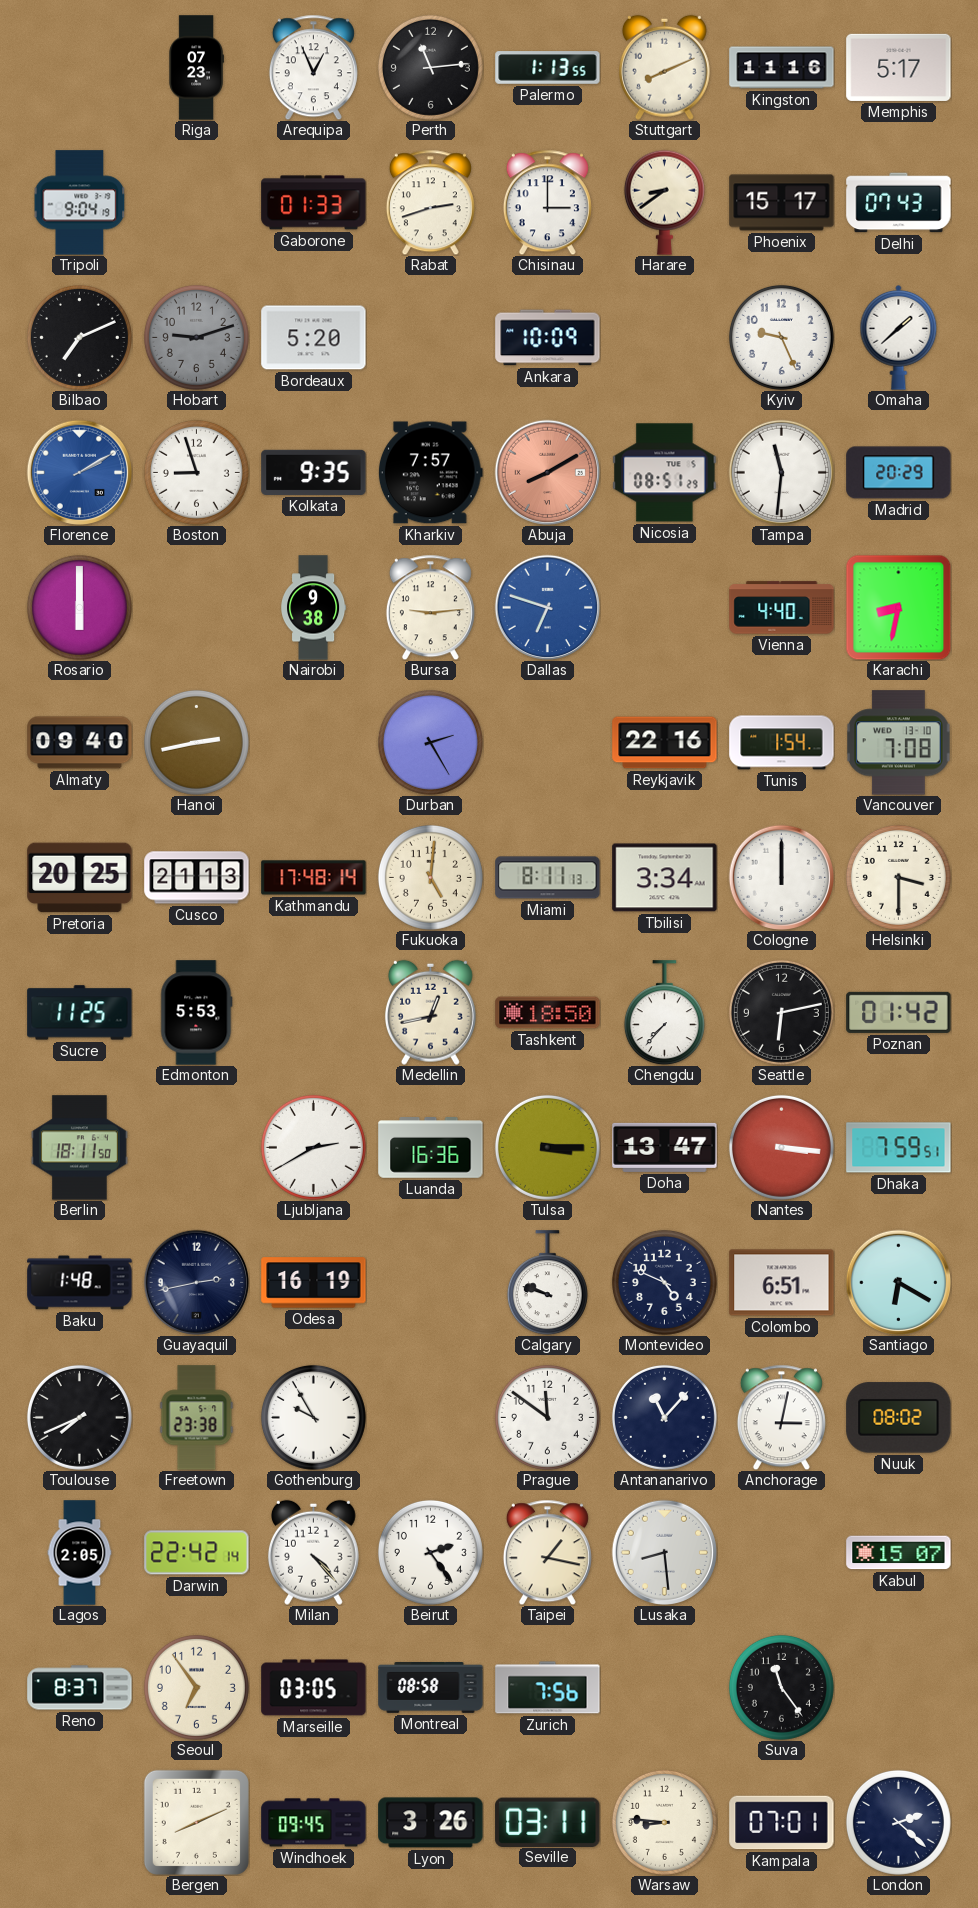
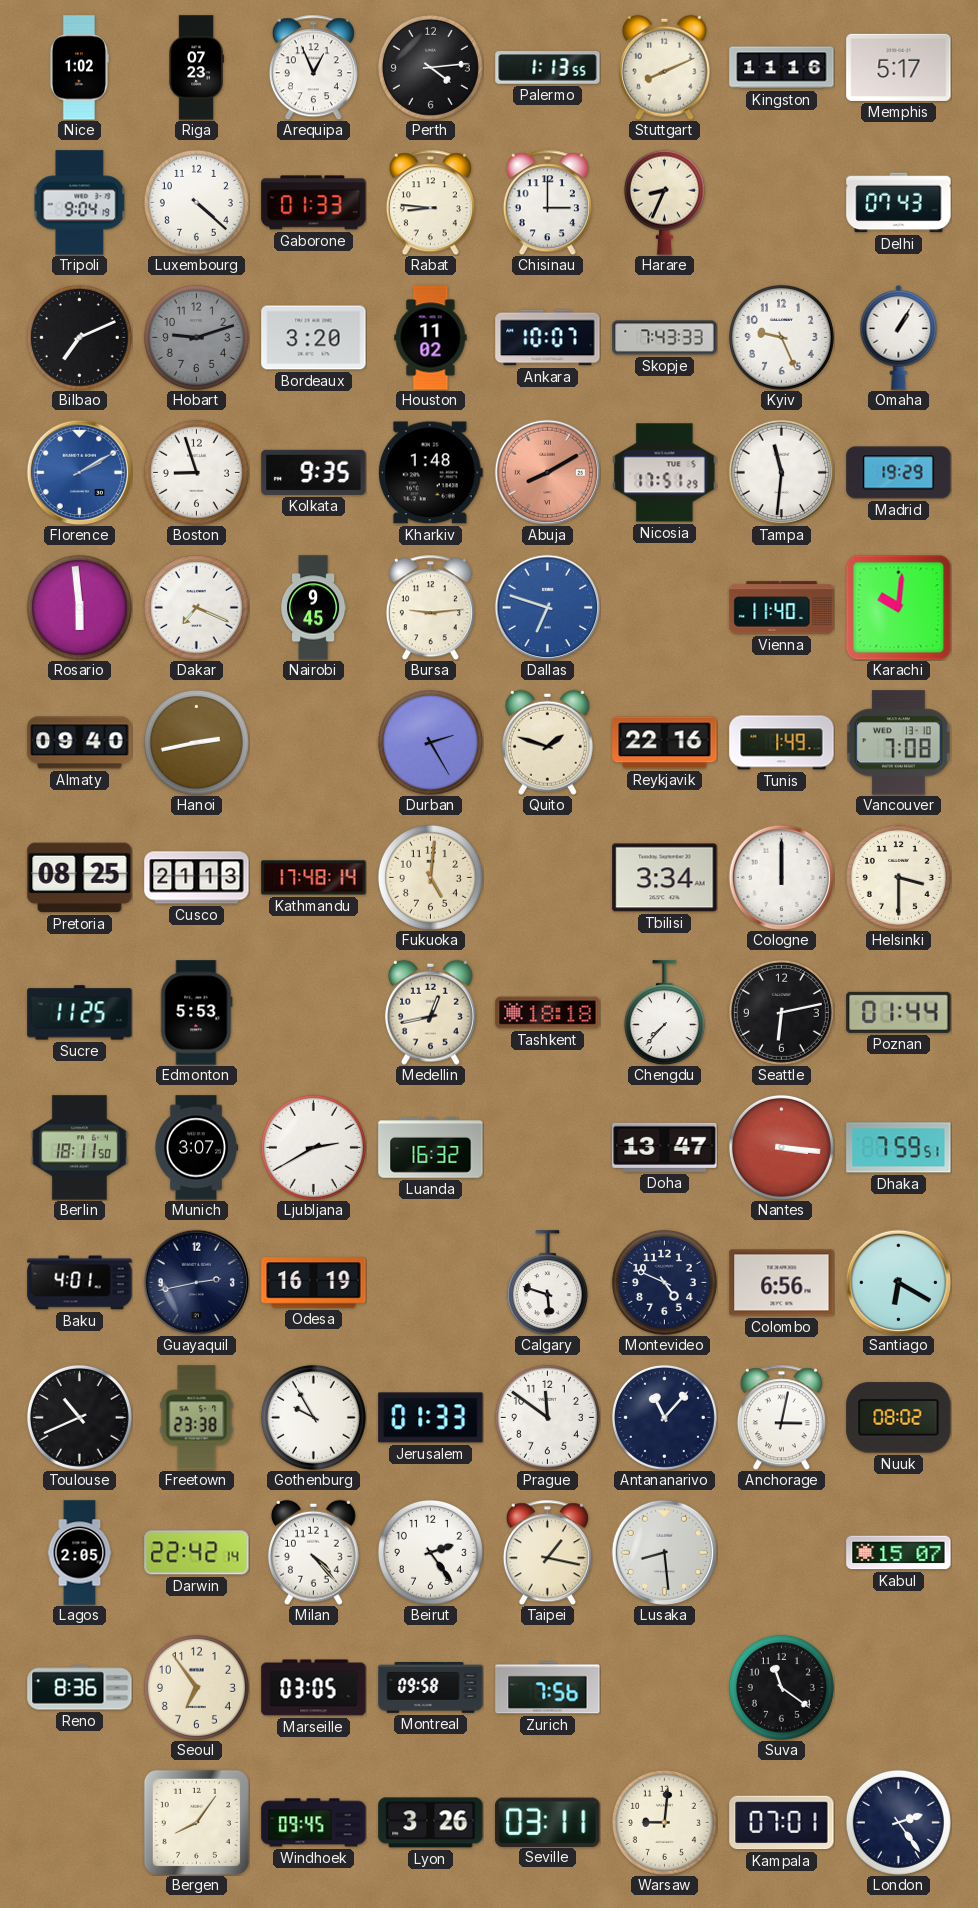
Nice: none -> 1:02 (78, 68)
Perth: 11:14 -> 4:14 (430, 67)
Luxembourg: none -> 4:22 (196, 202)
Rabat: 2:42 -> 8:46 (430, 202)
Harare: 8:39 -> 8:34 (664, 202)
Phoenix: 15:17 -> none (782, 203)
Bordeaux: 5:20 -> 3:20 (314, 338)
Houston: none -> 11:02 (431, 338)
Ankara: 10:09 -> 10:07 (548, 338)
Skopje: none -> 7:43 (665, 338)
Omaha: 1:38 -> 1:05 (899, 337)
Kharkiv: 7:57 -> 1:48 (430, 473)
Nicosia: 08:51 -> 17:51 (665, 473)
Madrid: 20:29 -> 19:29 (899, 473)
Rosario: 6:00 -> 5:59 (79, 607)
Dakar: none -> 7:19 (196, 607)
Nairobi: 9:38 -> 9:45 (314, 608)
Vienna: 4:40 -> 11:40 (782, 608)
Karachi: 8:32 -> 10:01 (898, 607)
Quito: none -> 1:48 (547, 742)
Tunis: 1:54 -> 1:49 (782, 743)
Pretoria: 20:25 -> 08:25 (80, 878)
Miami: 8:11 -> none (548, 878)
Tashkent: 18:50 -> 18:18 (548, 1013)
Poznan: 01:42 -> 01:44 (899, 1012)
Munich: none -> 3:07 (196, 1148)
Luanda: 16:36 -> 16:32 (431, 1148)
Tulsa: 3:15 -> none (547, 1147)
Baku: 1:48 -> 4:01 (80, 1283)
Calgary: 9:48 -> 5:48 (547, 1283)
Colombo: 6:51 -> 6:56 (782, 1283)
Toulouse: 7:41 -> 10:41 (79, 1417)
Jerusalem: none -> 01:33 (431, 1418)
Reno: 8:37 -> 8:36 (80, 1688)
Montreal: 08:58 -> 09:58 (431, 1688)
Suva: 11:24 -> 11:21 (781, 1687)
Bergen: 8:11 -> 8:06 (196, 1822)
Warsaw: 8:46 -> 9:01 (664, 1822)
London: 2:22 -> 2:24 (898, 1822)
